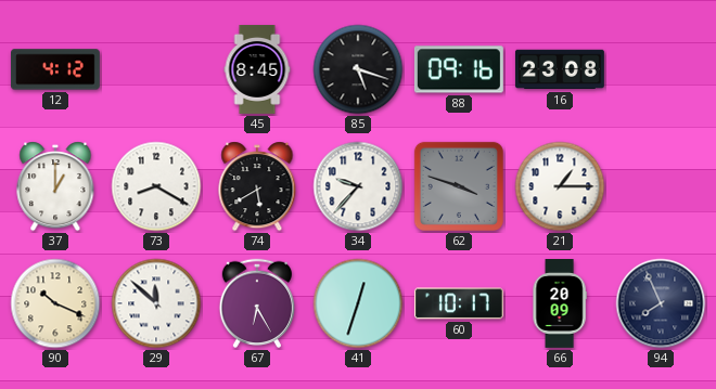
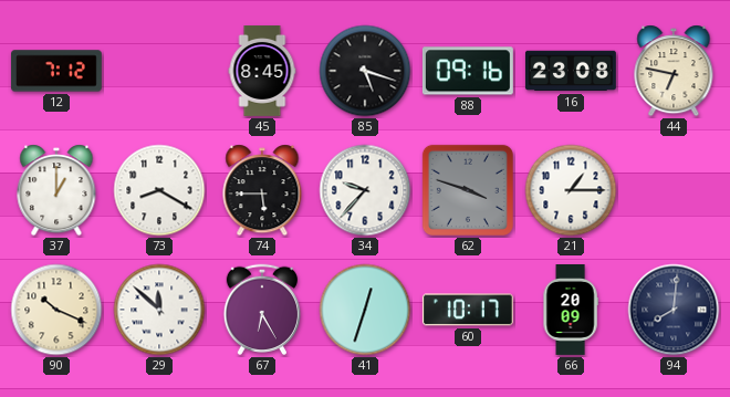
12: 4:12 -> 7:12 (56, 71)
44: none -> 6:47 (674, 71)
74: 5:40 -> 5:45 (262, 190)
94: 7:56 -> 8:01 (674, 310)
